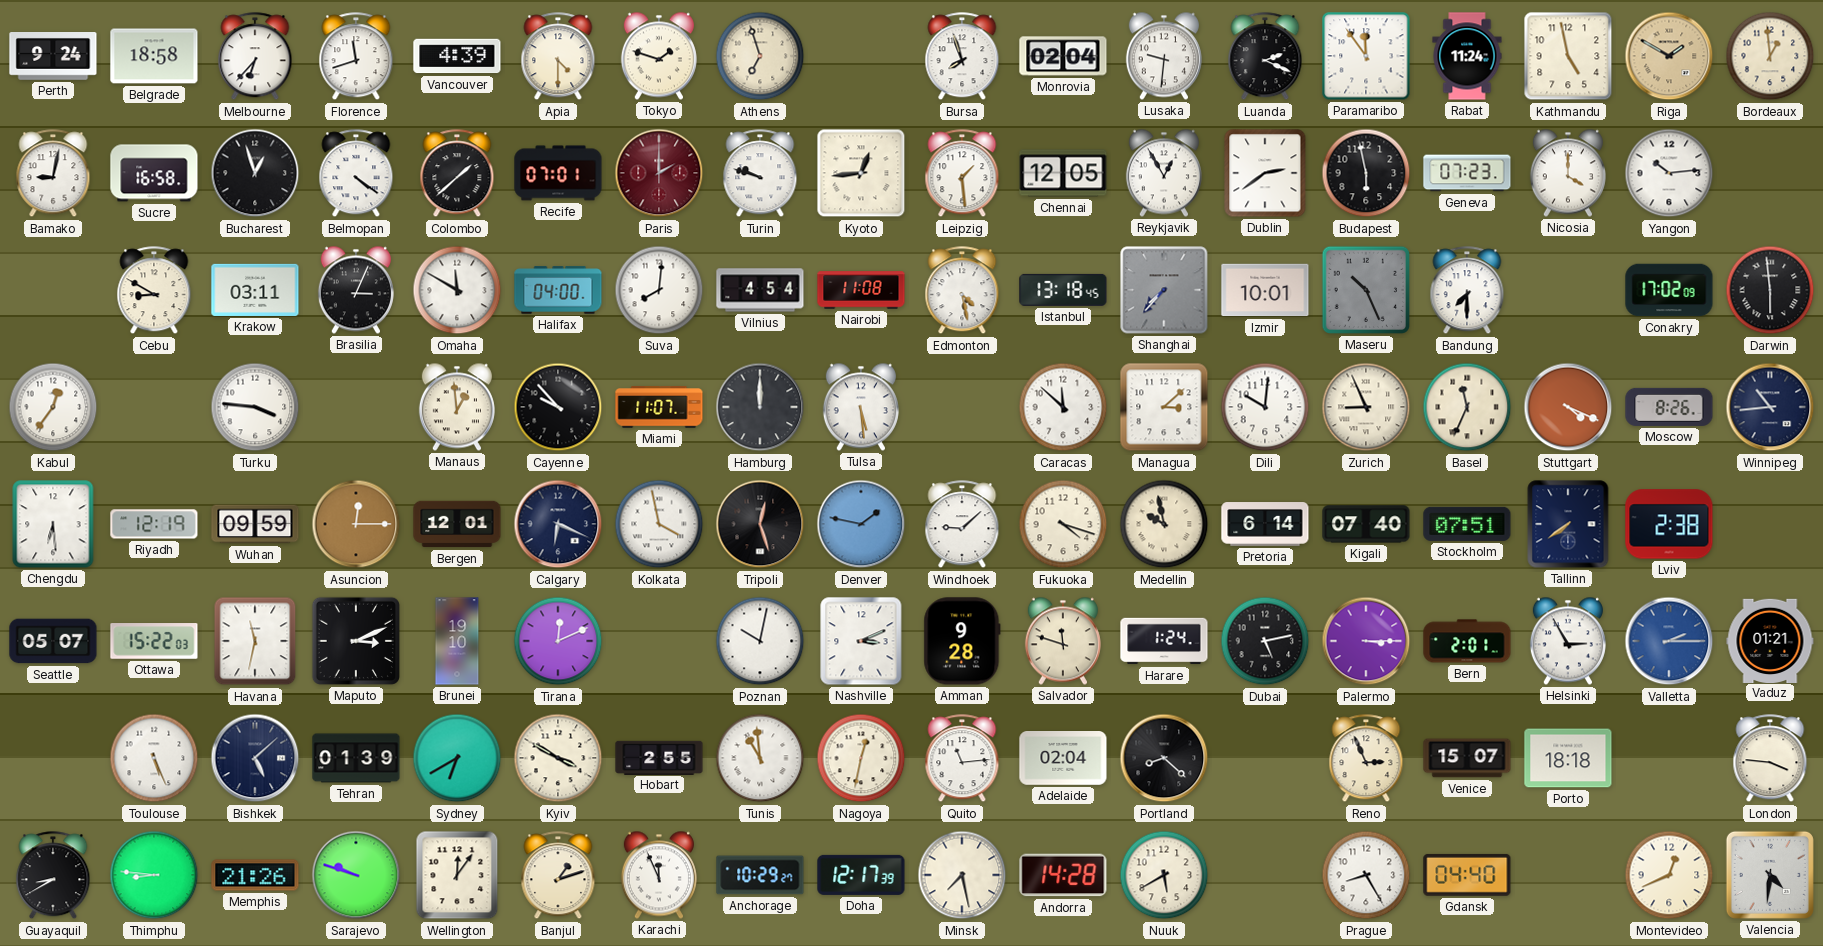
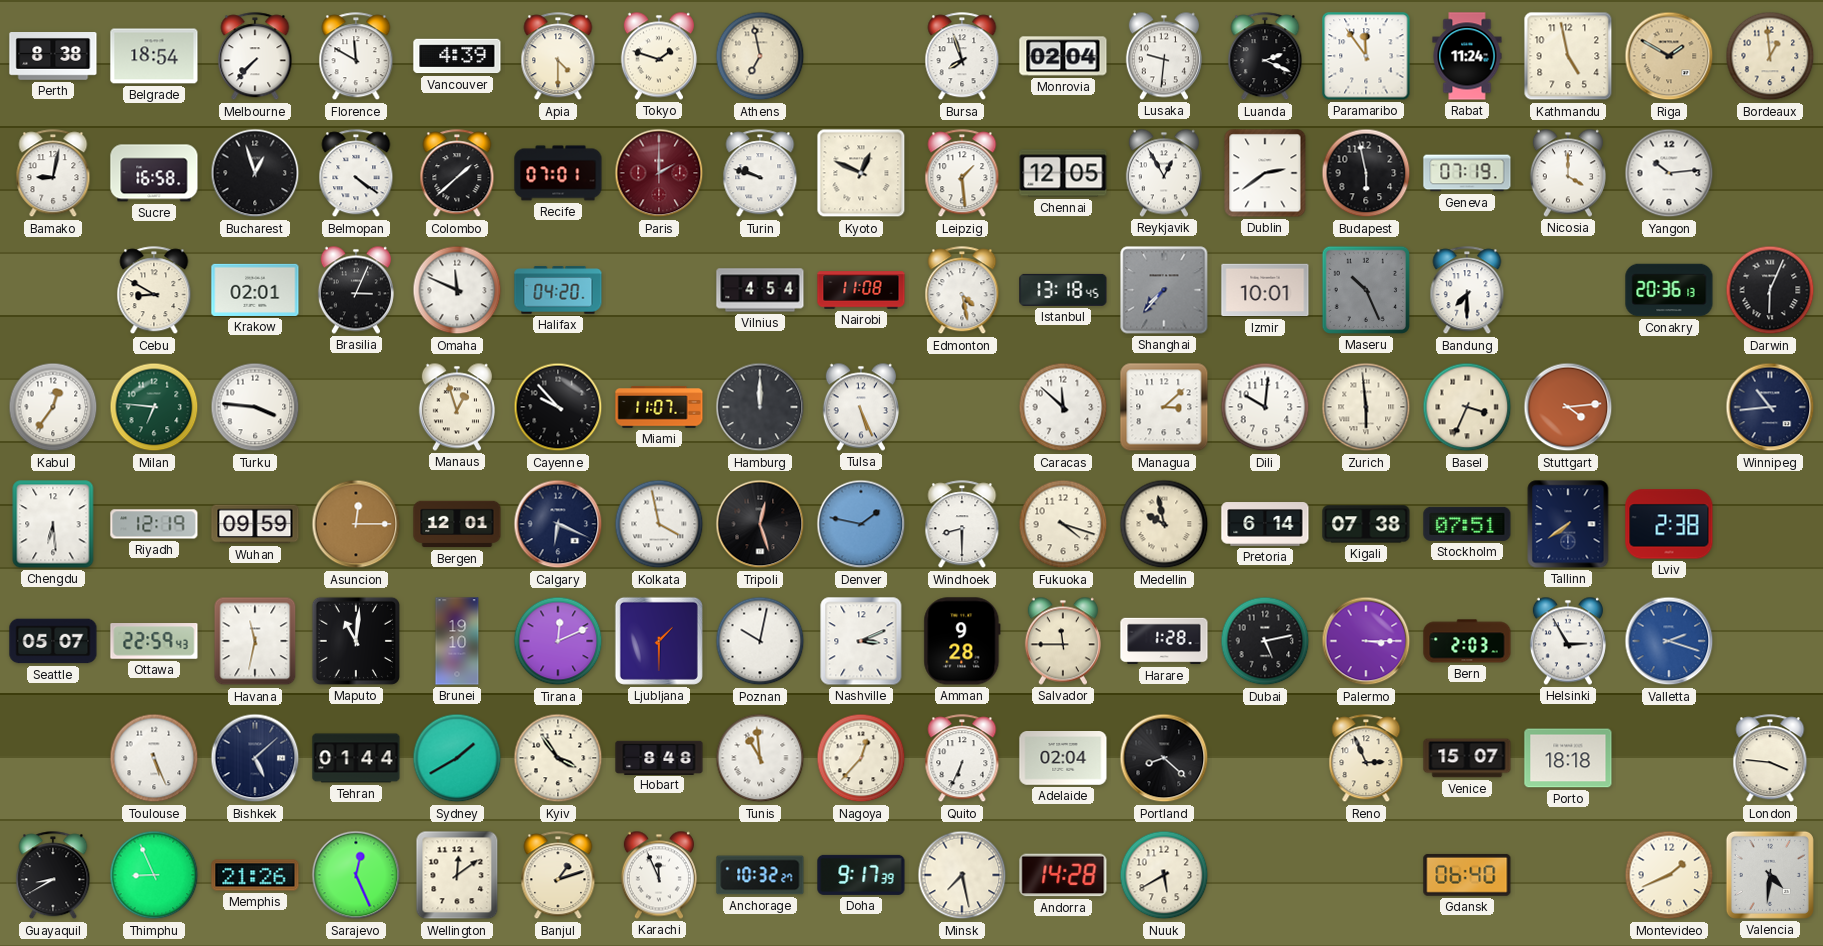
Perth: 9:24 -> 8:38 (53, 57)
Belgrade: 18:58 -> 18:54 (154, 56)
Melbourne: 6:37 -> 7:37 (255, 57)
Florence: 11:42 -> 11:50 (356, 57)
Athens: 6:57 -> 6:58 (760, 56)
Kyoto: 12:44 -> 12:49 (861, 173)
Geneva: 07:23 -> 07:19 (1467, 173)
Krakow: 03:11 -> 02:01 (255, 290)
Omaha: 11:50 -> 11:49 (457, 290)
Halifax: 04:00 -> 04:20 (558, 290)
Suva: 8:01 -> none (659, 290)
Conakry: 17:02 -> 20:36 (1669, 290)
Darwin: 5:59 -> 6:04 (1770, 290)
Milan: none -> 6:46 (154, 407)
Manaus: 12:59 -> 12:57 (457, 407)
Tulsa: 5:29 -> 5:26 (861, 407)
Zurich: 8:56 -> 5:59 (1366, 407)
Basel: 11:34 -> 3:34 (1467, 407)
Stuttgart: 4:19 -> 4:14 (1568, 407)
Moscow: 8:26 -> none (1669, 407)
Windhoek: 9:08 -> 8:30 (962, 525)
Kigali: 07:40 -> 07:38 (1366, 524)
Ottawa: 15:22 -> 22:59 (154, 641)
Maputo: 3:11 -> 11:01 (356, 641)
Ljubljana: none -> 1:30 (659, 641)
Salvador: 11:48 -> 11:45 (1063, 641)
Harare: 1:24 -> 1:28 (1164, 641)
Bern: 2:01 -> 2:03 (1467, 641)
Valletta: 2:15 -> 2:18 (1669, 641)
Vaduz: 01:21 -> none (1770, 640)
Tehran: 01:39 -> 01:44 (356, 758)
Sydney: 6:40 -> 1:40 (457, 758)
Kyiv: 3:50 -> 3:54 (558, 758)
Hobart: 2:55 -> 8:48 (659, 757)
Nagoya: 12:32 -> 12:37 (861, 758)
Quito: 11:14 -> 6:34 (962, 759)
Thimphu: 8:46 -> 8:56 (154, 875)
Sarajevo: 9:48 -> 12:26 (356, 875)
Wellington: 12:06 -> 12:09 (457, 875)
Anchorage: 10:29 -> 10:32 (760, 875)
Doha: 12:17 -> 9:17 (861, 875)
Prague: 8:25 -> none (1366, 875)
Gdansk: 04:40 -> 06:40 (1467, 875)
Montevideo: 12:41 -> 1:41 (1669, 875)
